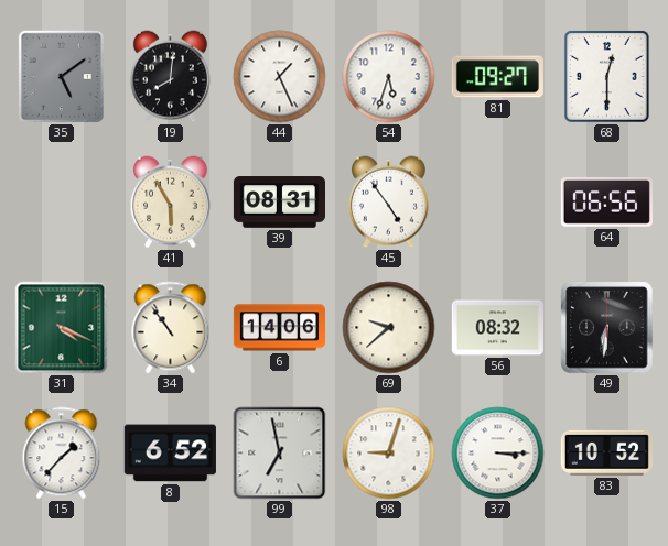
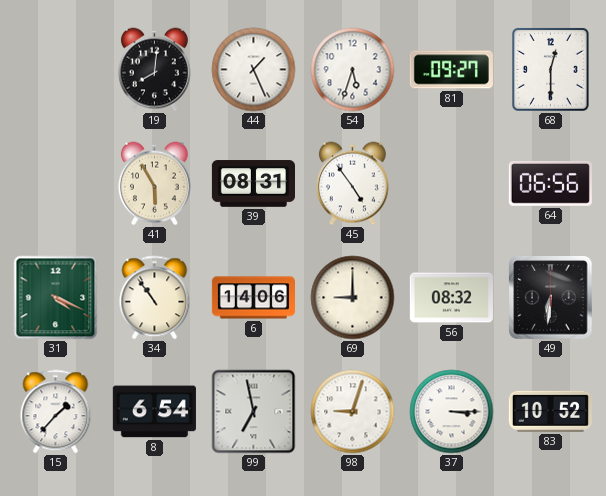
35: 5:09 -> none (62, 77)
69: 9:38 -> 9:00 (353, 298)
8: 6:52 -> 6:54 (154, 412)
